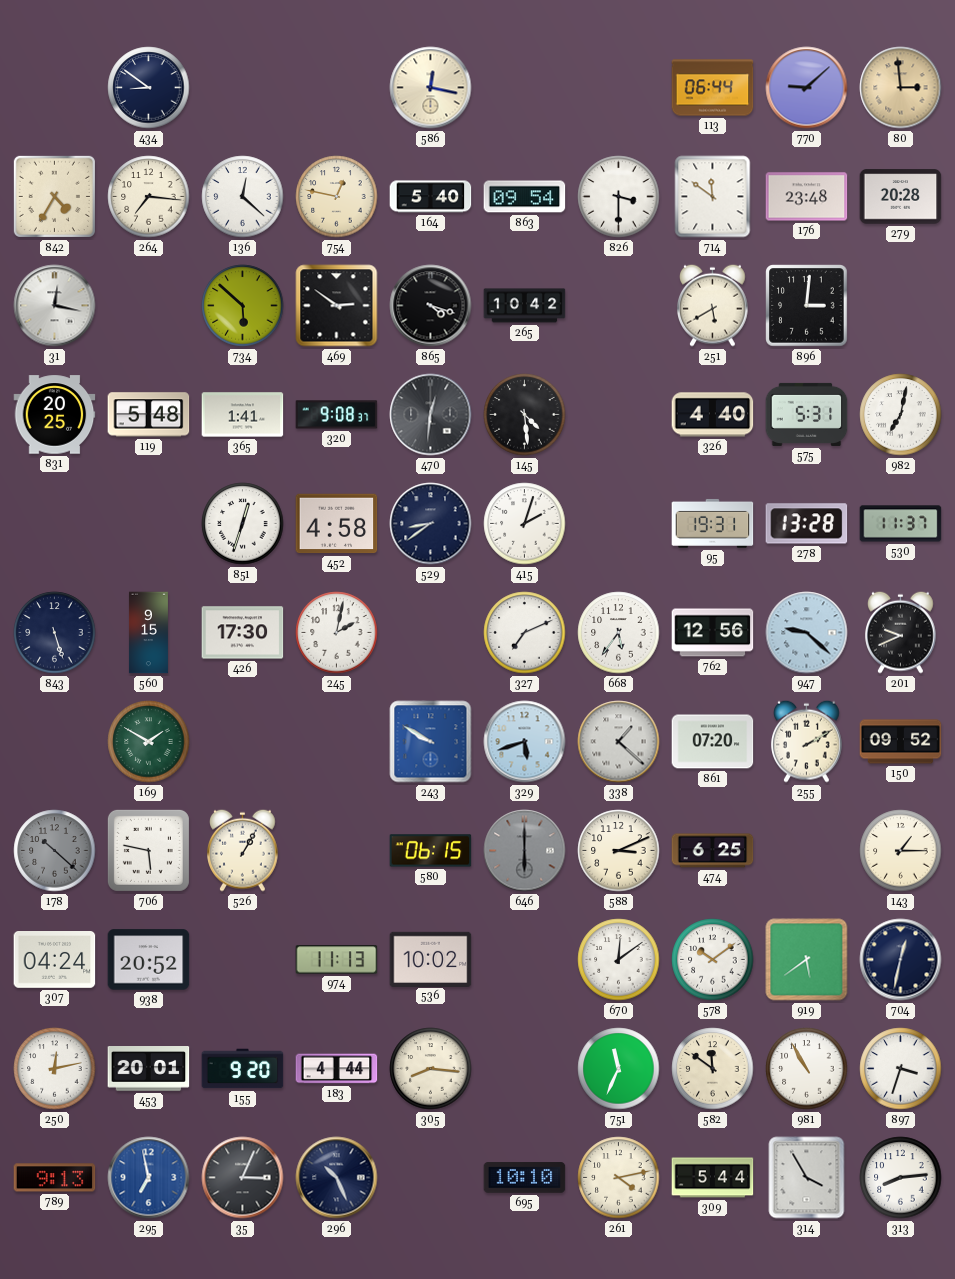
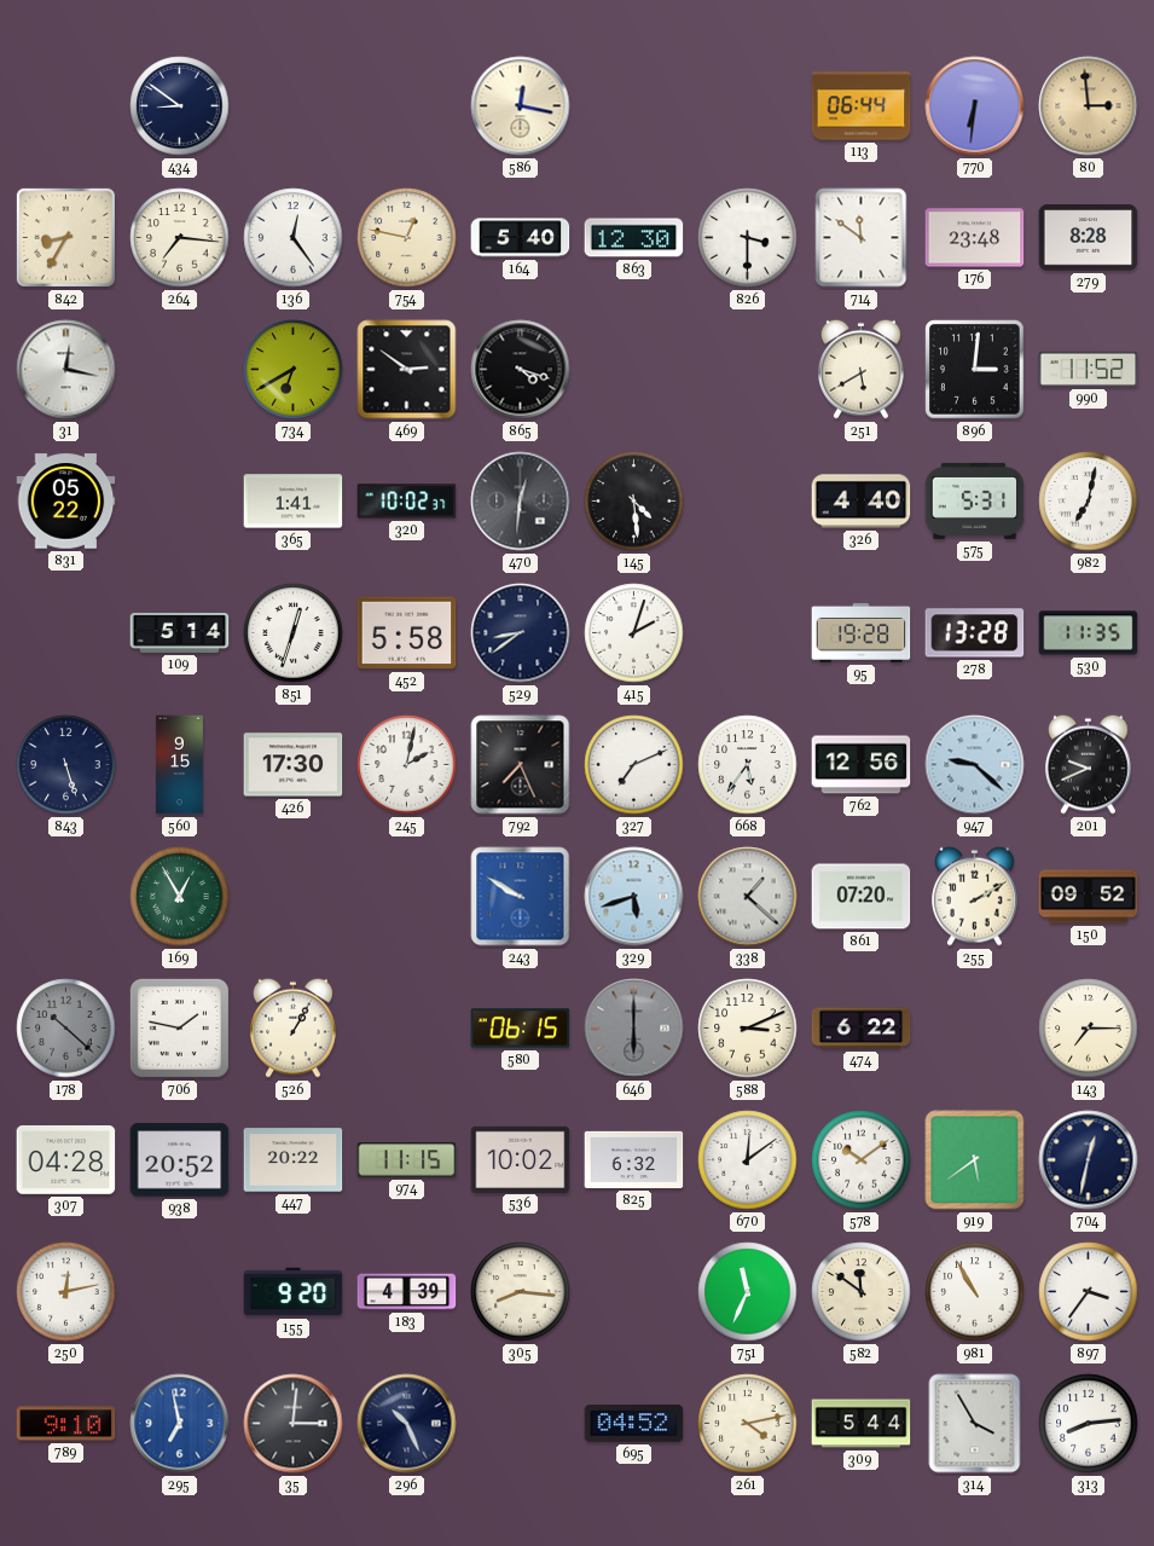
770: 9:08 -> 6:31 (975, 106)
842: 4:35 -> 8:35 (65, 237)
136: 12:22 -> 12:24 (294, 238)
863: 09:54 -> 12:30 (634, 238)
279: 20:28 -> 8:28 (1089, 238)
734: 5:52 -> 6:40 (294, 370)
265: 10:42 -> none (525, 306)
990: none -> 11:52 (1089, 369)
831: 20:25 -> 05:22 (66, 502)
119: 5:48 -> none (149, 415)
320: 9:08 -> 10:02 (407, 502)
109: none -> 5:14 (180, 632)
452: 4:58 -> 5:58 (407, 633)
95: 19:31 -> 19:28 (862, 632)
530: 11:37 -> 11:35 (1089, 633)
792: none -> 7:26 (521, 765)
169: 1:50 -> 12:55 (180, 897)
706: 5:47 -> 1:47 (179, 1027)
474: 6:25 -> 6:22 (862, 1029)
143: 1:15 -> 7:15 (1089, 1029)
307: 04:24 -> 04:28 (66, 1160)
447: none -> 20:22 (294, 1160)
974: 11:13 -> 11:15 (407, 1160)
825: none -> 6:32 (634, 1159)
453: 20:01 -> none (149, 1069)
183: 4:44 -> 4:39 (407, 1292)
897: 3:33 -> 3:36 (1089, 1292)
789: 9:13 -> 9:10 (66, 1424)
35: 3:04 -> 3:01 (294, 1424)
695: 10:10 -> 04:52 (634, 1424)
